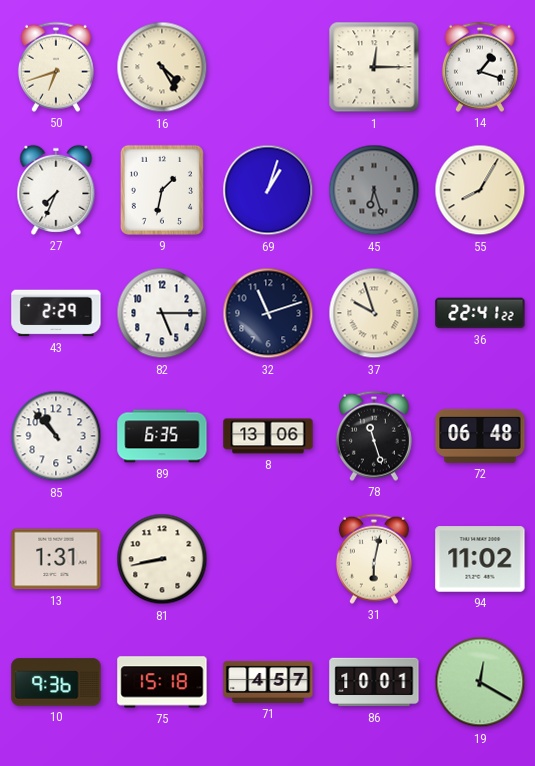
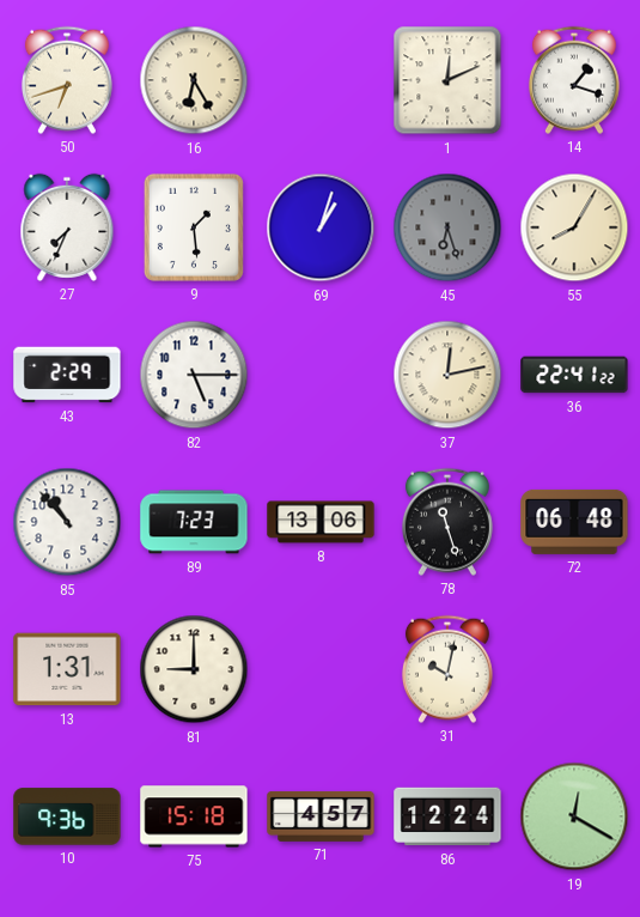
16: 4:25 -> 6:25 (194, 80)
1: 12:15 -> 12:11 (447, 80)
9: 1:32 -> 1:29 (194, 227)
32: 11:12 -> none (268, 313)
37: 9:57 -> 12:13 (447, 375)
89: 6:35 -> 7:23 (194, 522)
81: 8:43 -> 9:00 (194, 669)
31: 6:02 -> 10:02 (447, 669)
94: 11:02 -> none (480, 559)
86: 10:01 -> 12:24 (447, 816)
